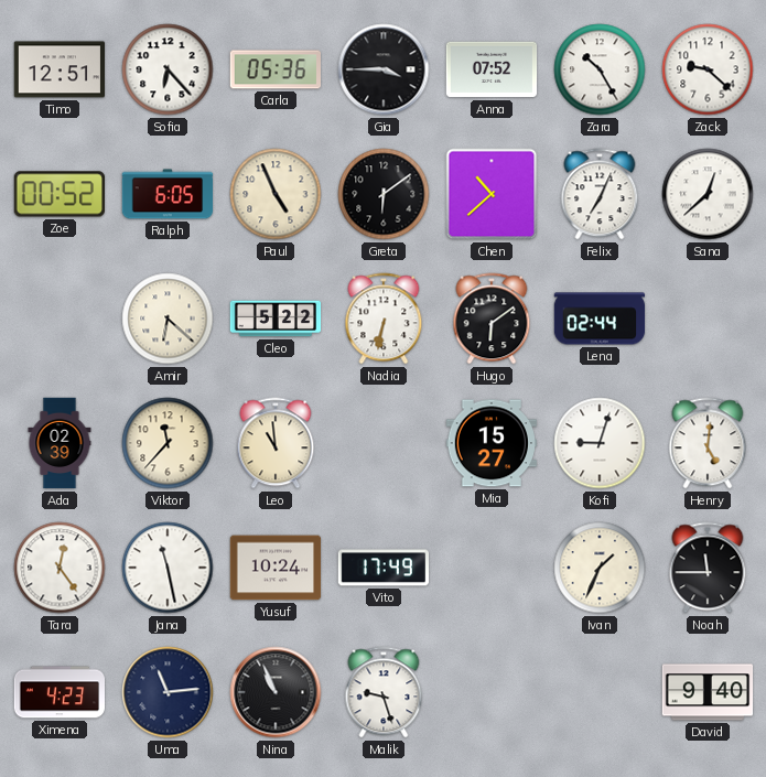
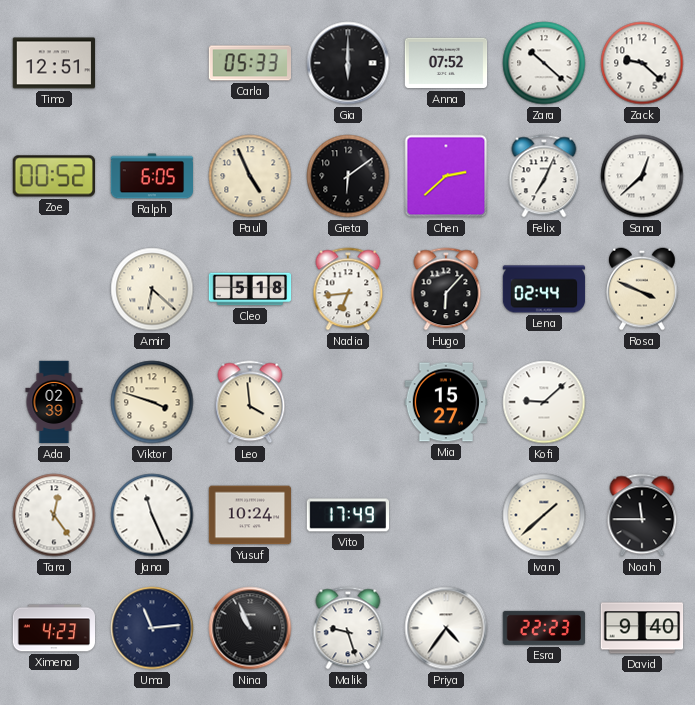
Sofia: 6:23 -> none (168, 69)
Carla: 05:36 -> 05:33 (249, 63)
Gia: 3:45 -> 6:00 (348, 63)
Zara: 10:25 -> 10:22 (544, 63)
Chen: 10:38 -> 2:38 (446, 176)
Cleo: 5:22 -> 5:18 (250, 289)
Nadia: 6:32 -> 6:44 (348, 289)
Hugo: 6:09 -> 6:07 (446, 289)
Rosa: none -> 3:49 (643, 289)
Viktor: 11:37 -> 3:48 (152, 402)
Leo: 10:59 -> 3:59 (250, 402)
Kofi: 9:03 -> 9:08 (544, 402)
Henry: 5:01 -> none (708, 443)
Jana: 11:28 -> 11:26 (152, 515)
Ivan: 1:34 -> 1:38 (544, 515)
Priya: none -> 4:36 (446, 628)
Esra: none -> 22:23 (543, 628)
